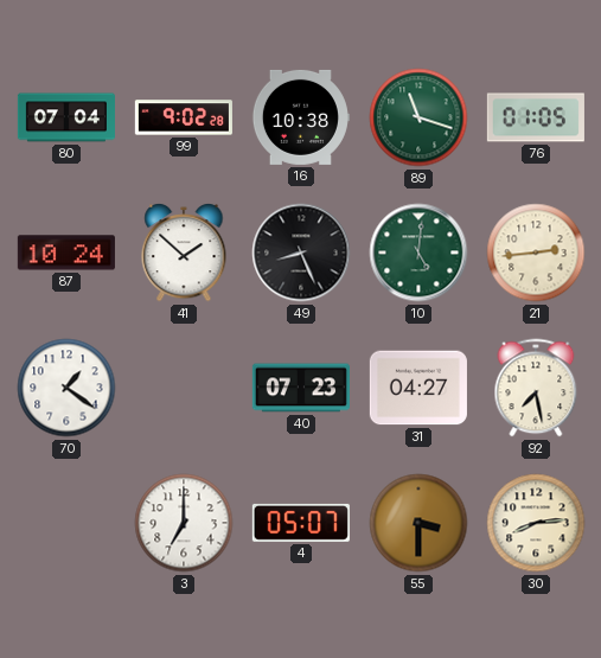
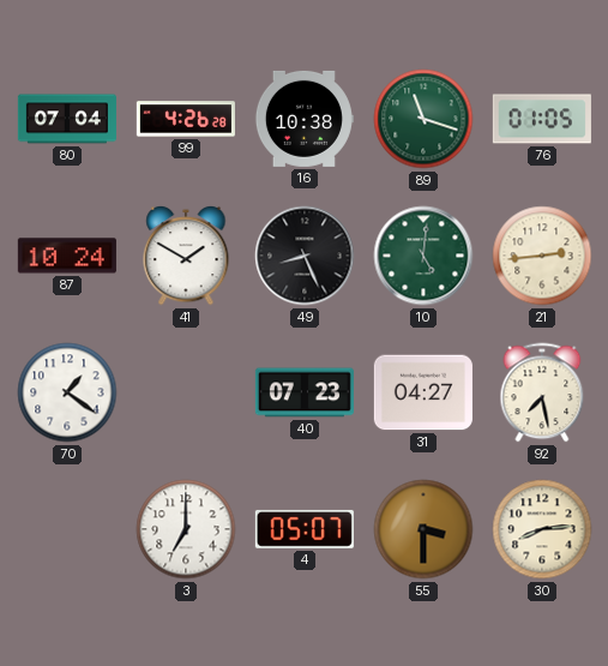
99: 9:02 -> 4:26 (186, 119)
41: 1:52 -> 1:50 (186, 256)
